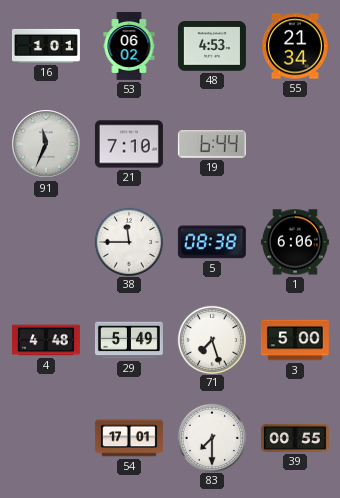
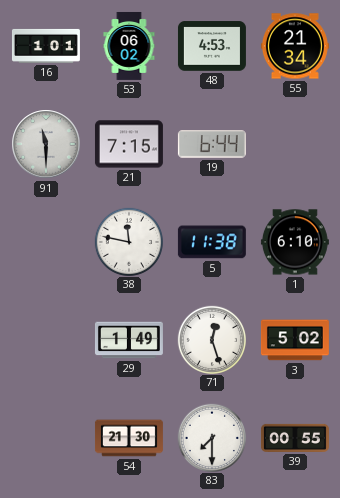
91: 11:34 -> 11:30 (46, 144)
21: 7:10 -> 7:15 (129, 144)
38: 11:45 -> 11:47 (128, 241)
5: 08:38 -> 11:38 (212, 242)
1: 6:06 -> 6:10 (295, 242)
4: 4:48 -> none (46, 340)
29: 5:49 -> 1:49 (129, 340)
71: 7:27 -> 12:27 (211, 339)
3: 5:00 -> 5:02 (295, 340)
54: 17:01 -> 21:30 (129, 438)
